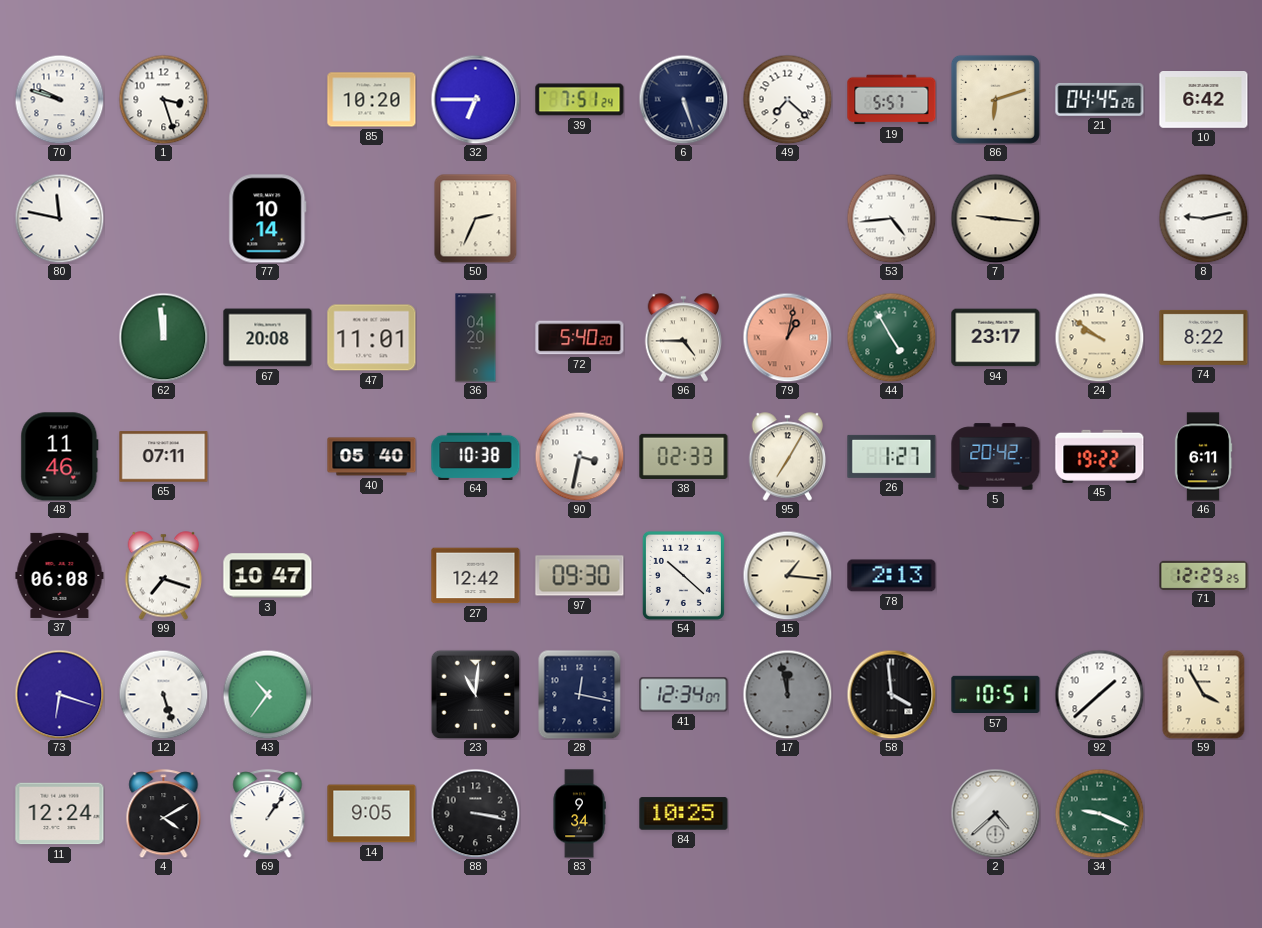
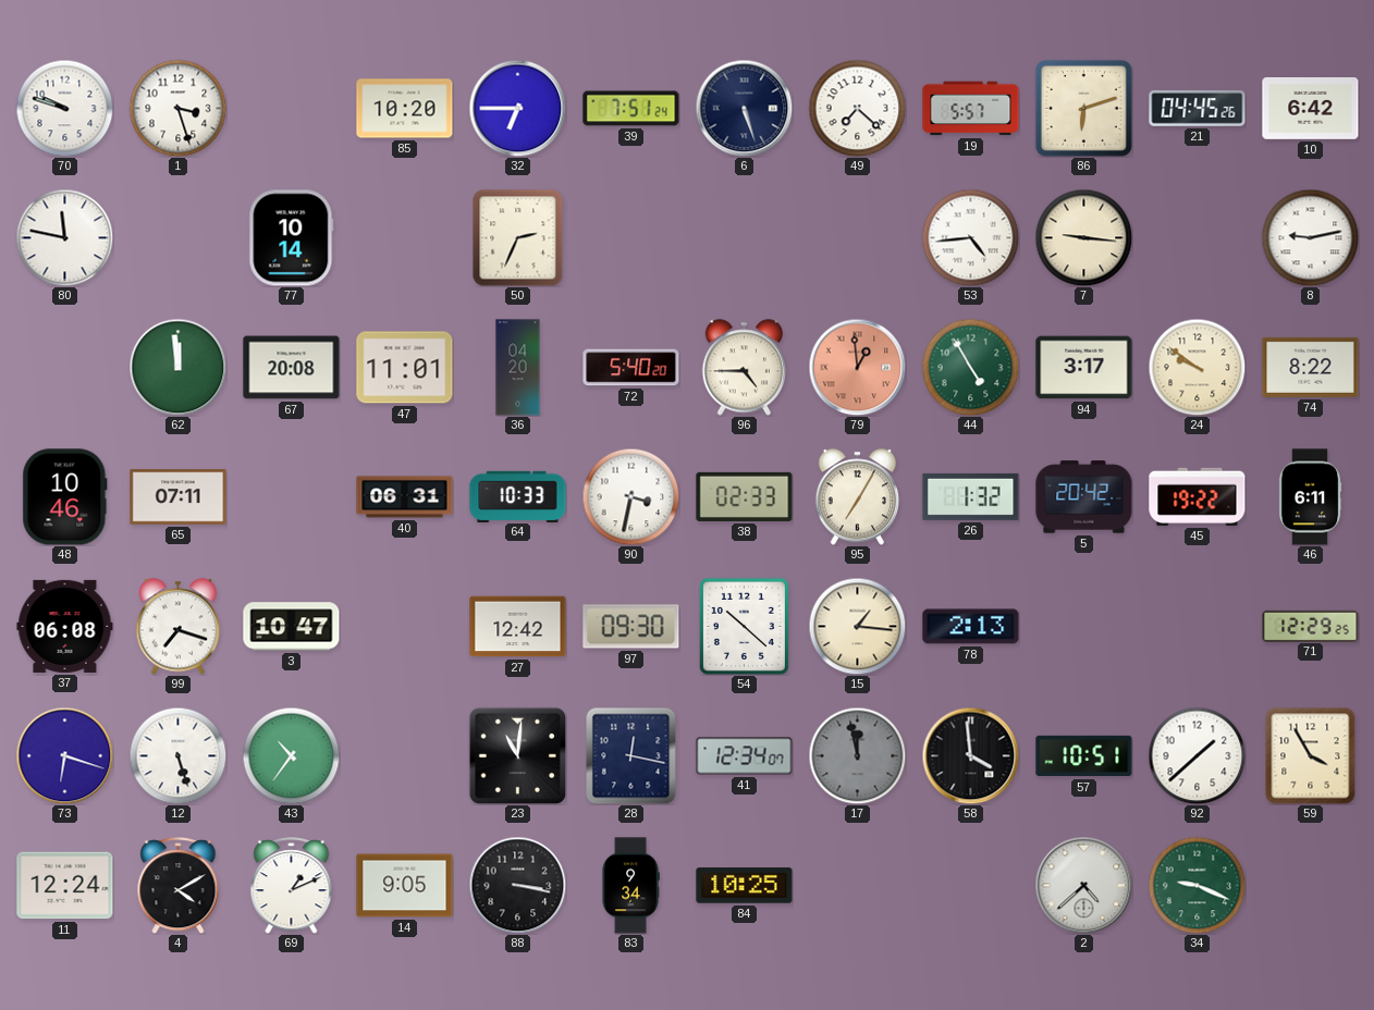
79: 1:02 -> 12:59 (857, 367)
94: 23:17 -> 3:17 (1084, 368)
48: 11:46 -> 10:46 (65, 497)
40: 05:40 -> 06:31 (405, 497)
64: 10:38 -> 10:33 (518, 496)
26: 1:27 -> 1:32 (971, 496)
69: 1:06 -> 1:11 (292, 886)
